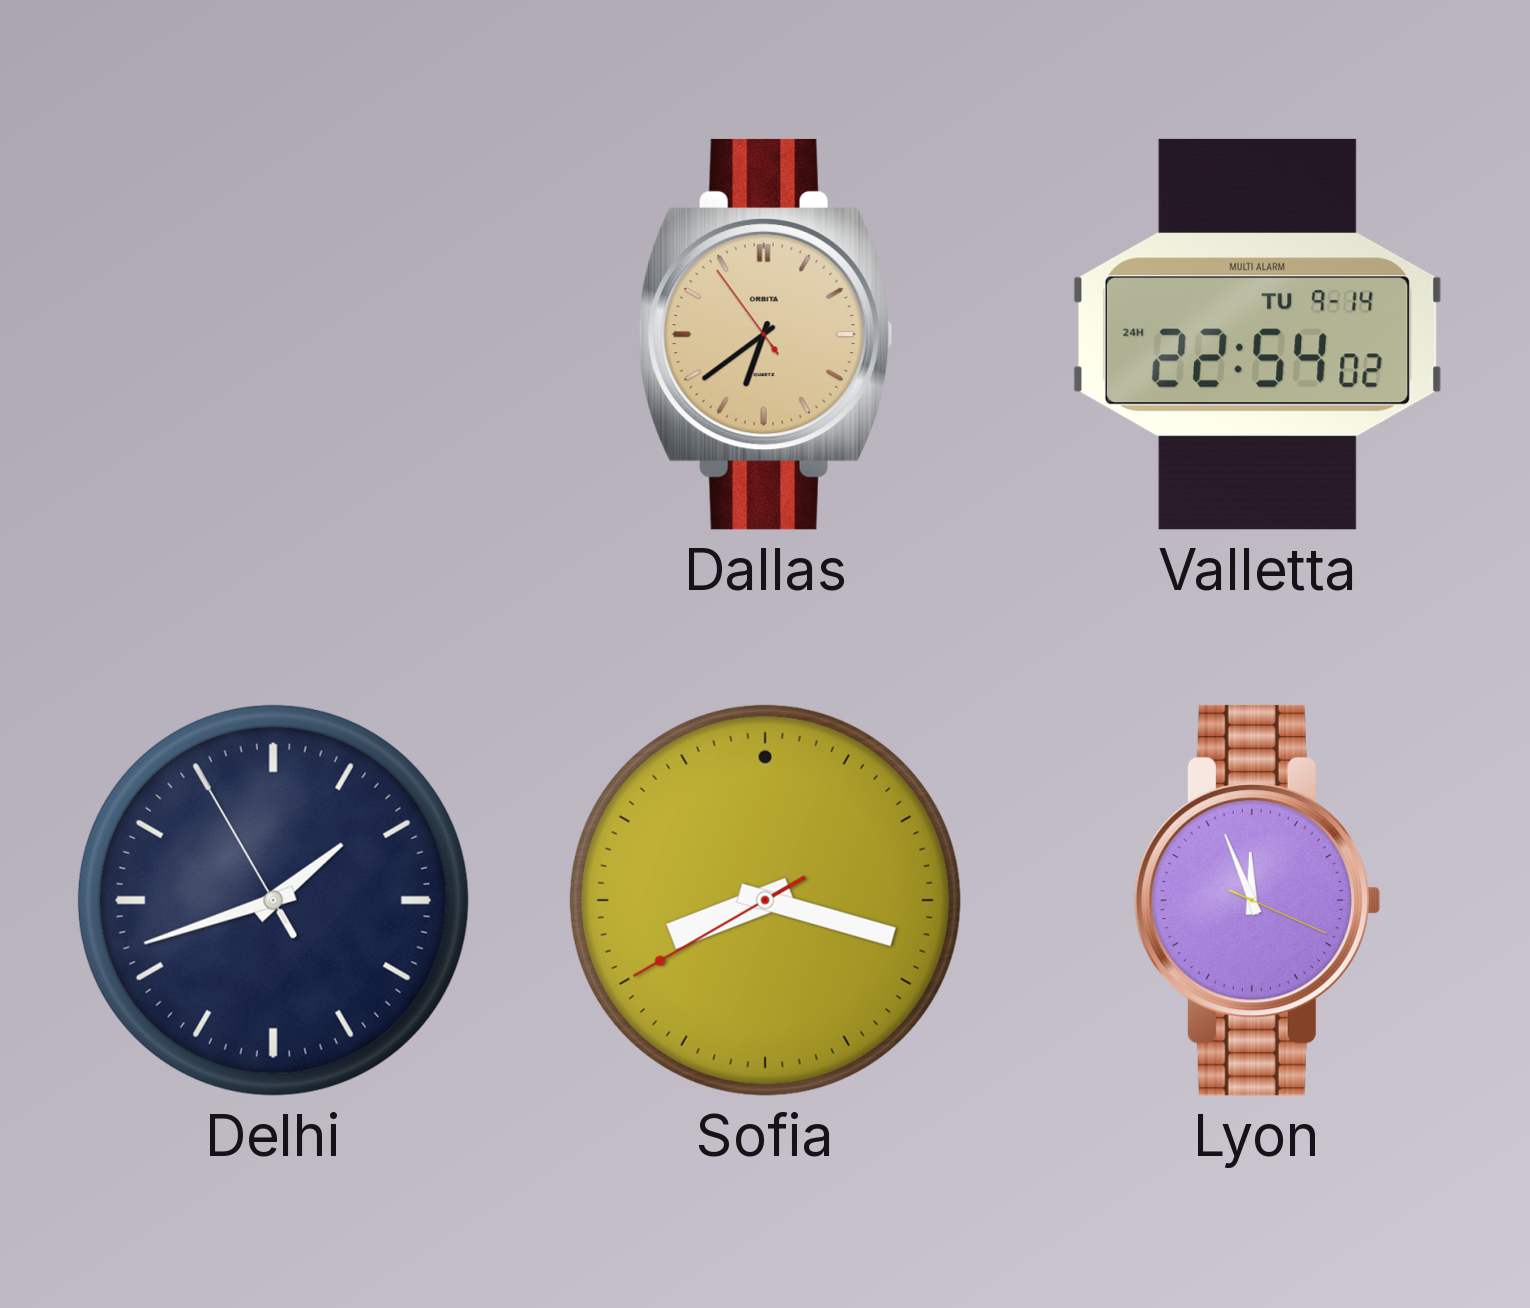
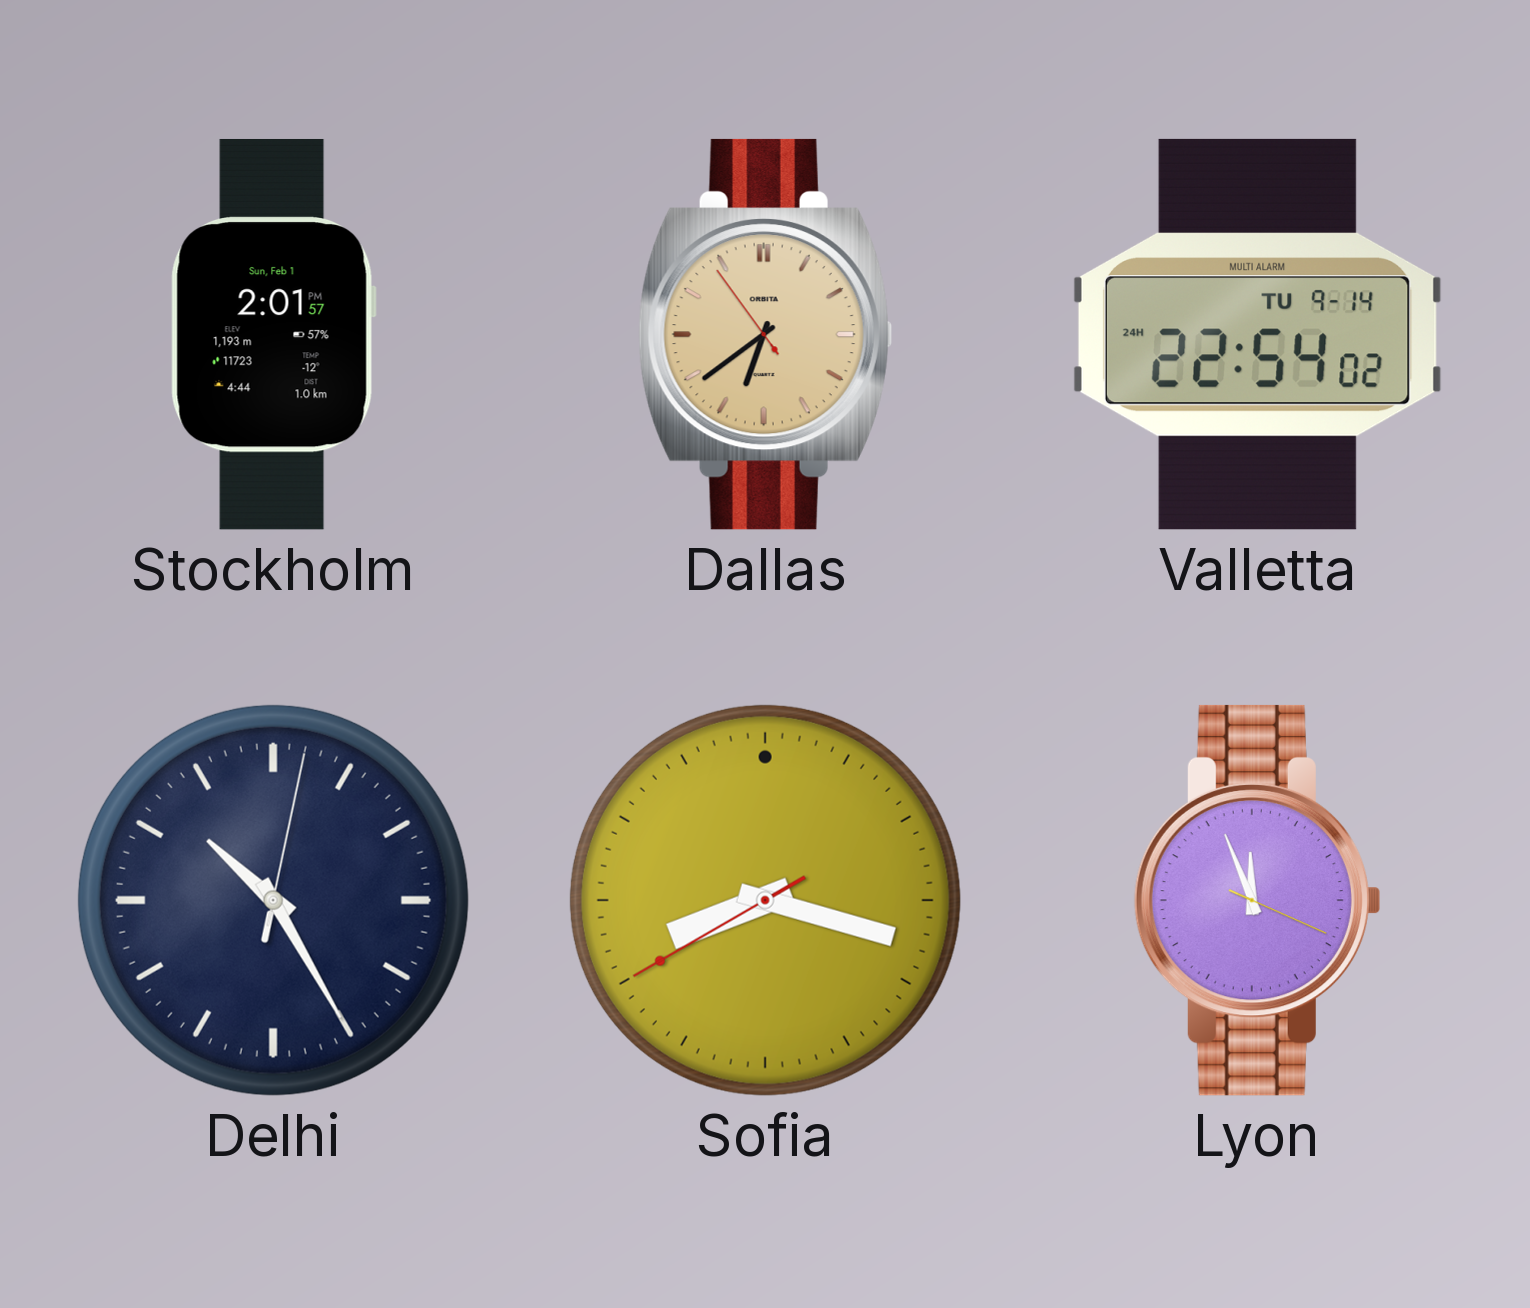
Stockholm: none -> 2:01 (273, 334)
Delhi: 1:41 -> 10:25 (273, 900)
